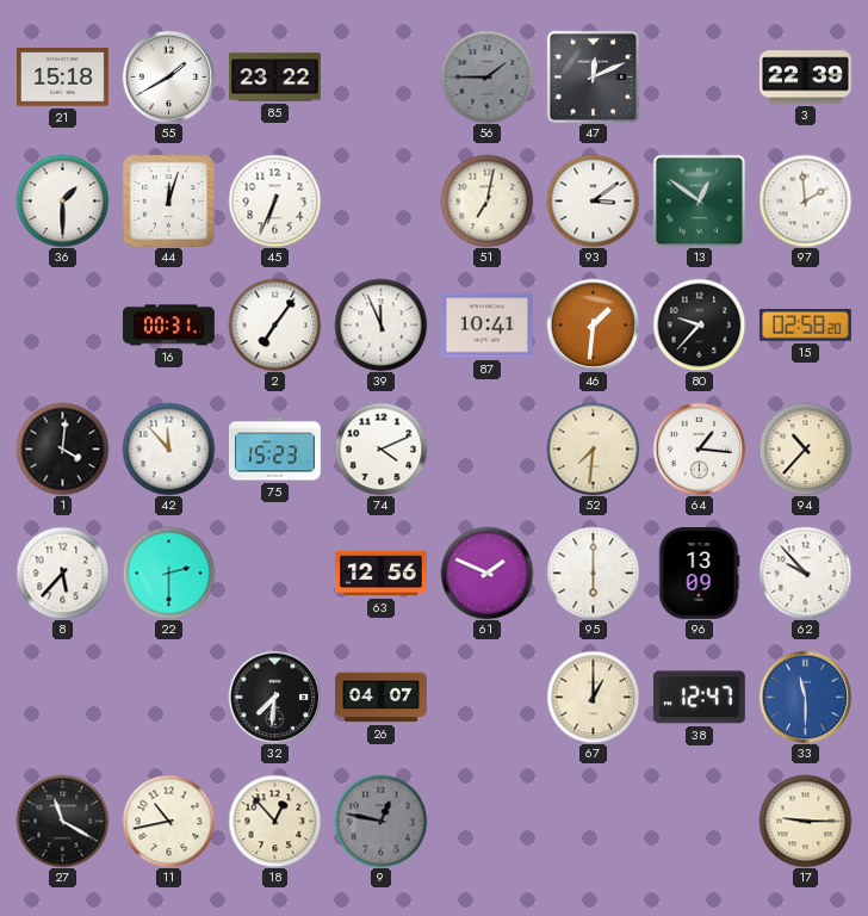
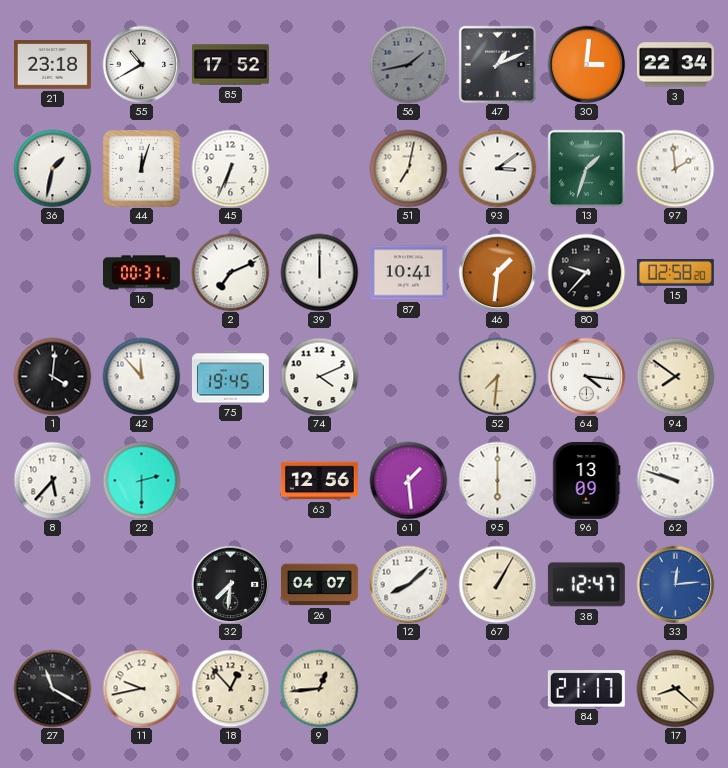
21: 15:18 -> 23:18 (52, 65)
55: 1:40 -> 10:40 (141, 64)
85: 23:22 -> 17:52 (230, 65)
56: 1:45 -> 1:43 (408, 64)
47: 12:11 -> 1:11 (497, 64)
30: none -> 3:01 (586, 64)
3: 22:39 -> 22:34 (675, 65)
36: 1:30 -> 1:32 (52, 168)
13: 12:51 -> 1:33 (586, 168)
2: 7:06 -> 7:11 (230, 272)
39: 11:56 -> 12:00 (319, 272)
75: 15:23 -> 19:45 (230, 377)
64: 1:16 -> 4:16 (586, 376)
94: 10:37 -> 7:51 (675, 376)
61: 1:49 -> 1:29 (408, 480)
62: 9:53 -> 9:48 (675, 480)
12: none -> 8:08 (408, 584)
67: 1:00 -> 1:05 (497, 584)
33: 11:30 -> 12:14 (675, 584)
11: 10:43 -> 9:43 (141, 688)
9: 12:47 -> 12:44 (319, 688)
9 dial: grey -> cream (319, 688)
84: none -> 21:17 (586, 689)
17: 9:15 -> 8:22 (675, 688)
